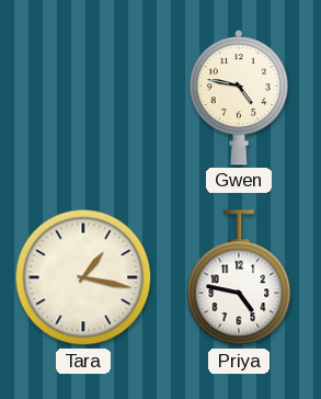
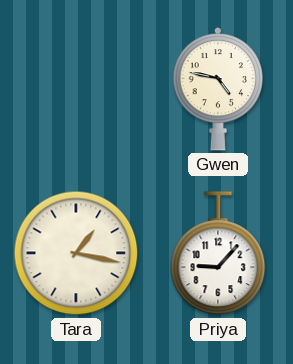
Priya: 4:47 -> 9:07 (218, 254)
